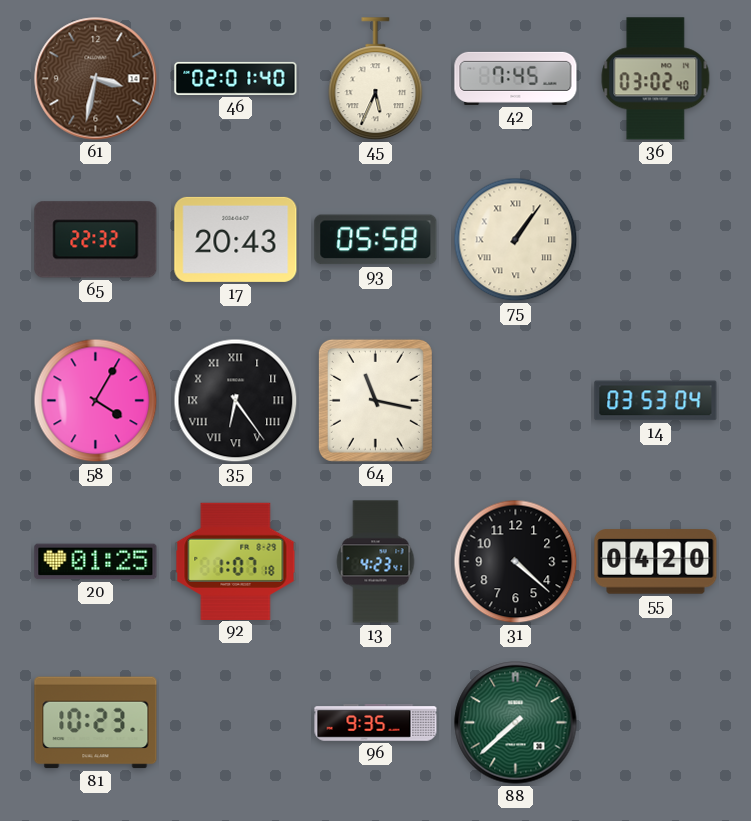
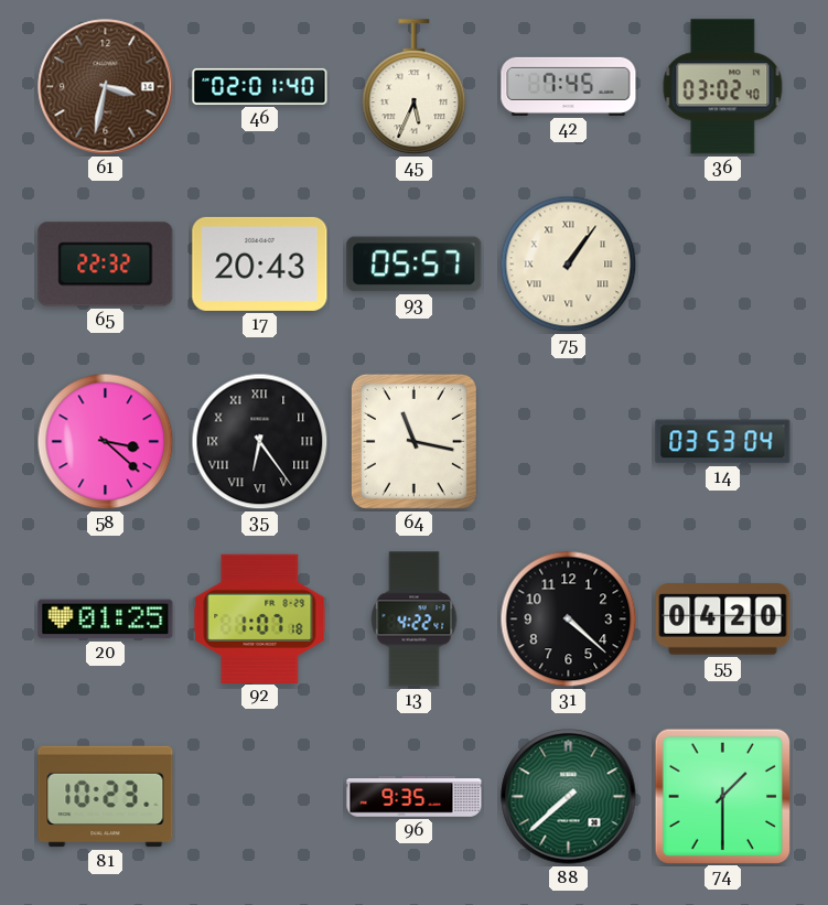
93: 05:58 -> 05:57 (415, 265)
58: 4:05 -> 3:22 (106, 442)
13: 4:23 -> 4:22 (415, 620)
74: none -> 1:30 (722, 796)
